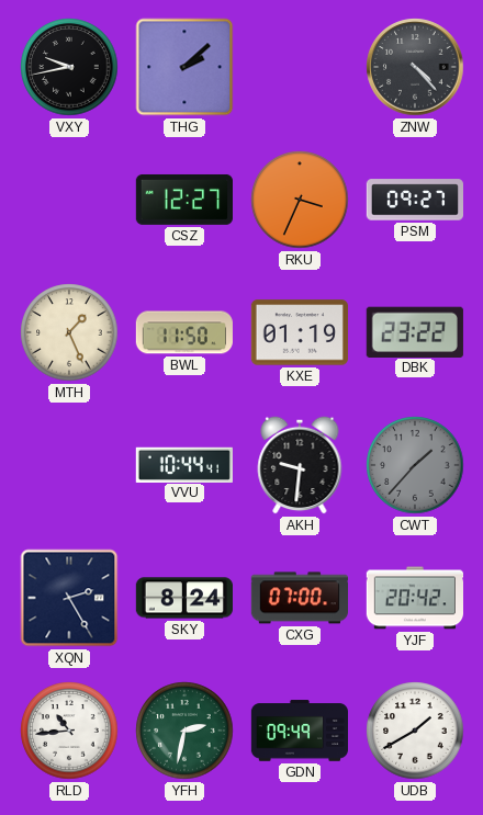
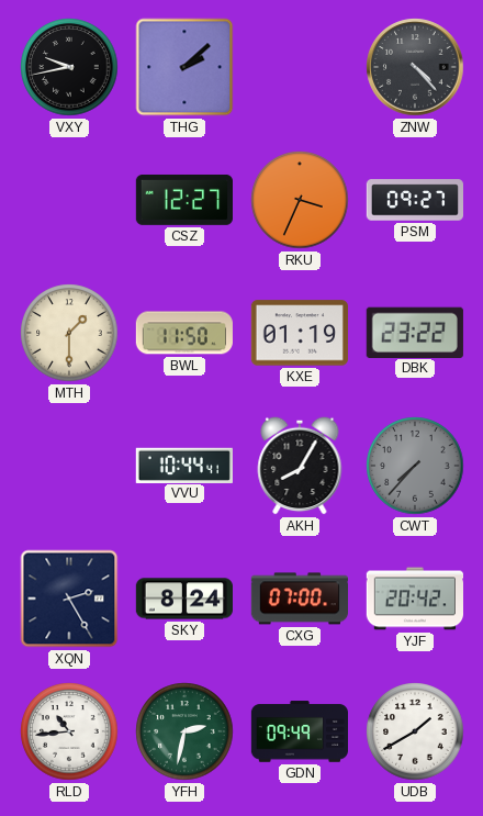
MTH: 1:26 -> 1:30 (69, 333)
AKH: 9:31 -> 8:05 (300, 466)
CWT: 1:37 -> 7:37 (415, 466)
